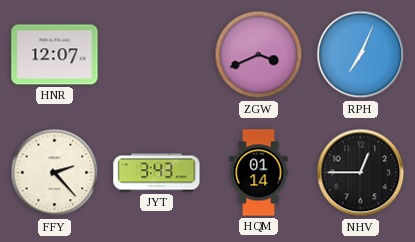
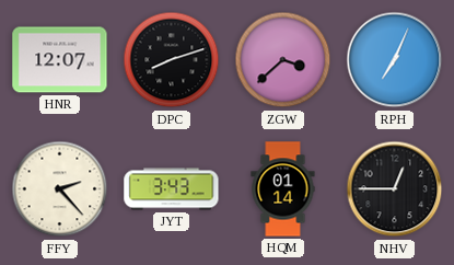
DPC: none -> 8:12 (172, 60)
ZGW: 3:41 -> 3:38 (283, 60)
